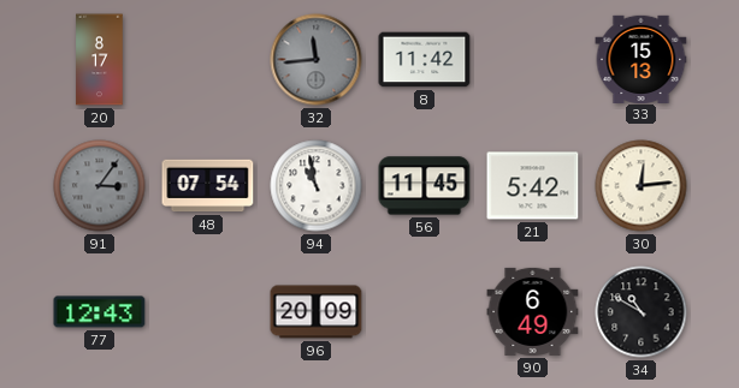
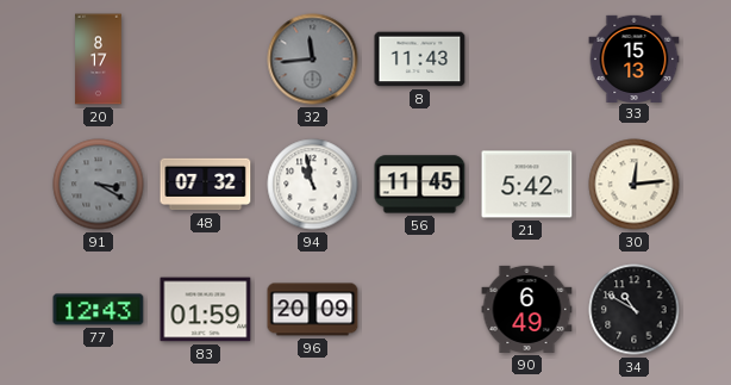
8: 11:42 -> 11:43 (420, 60)
91: 3:06 -> 3:20 (99, 185)
48: 07:54 -> 07:32 (206, 185)
83: none -> 01:59 (206, 310)
